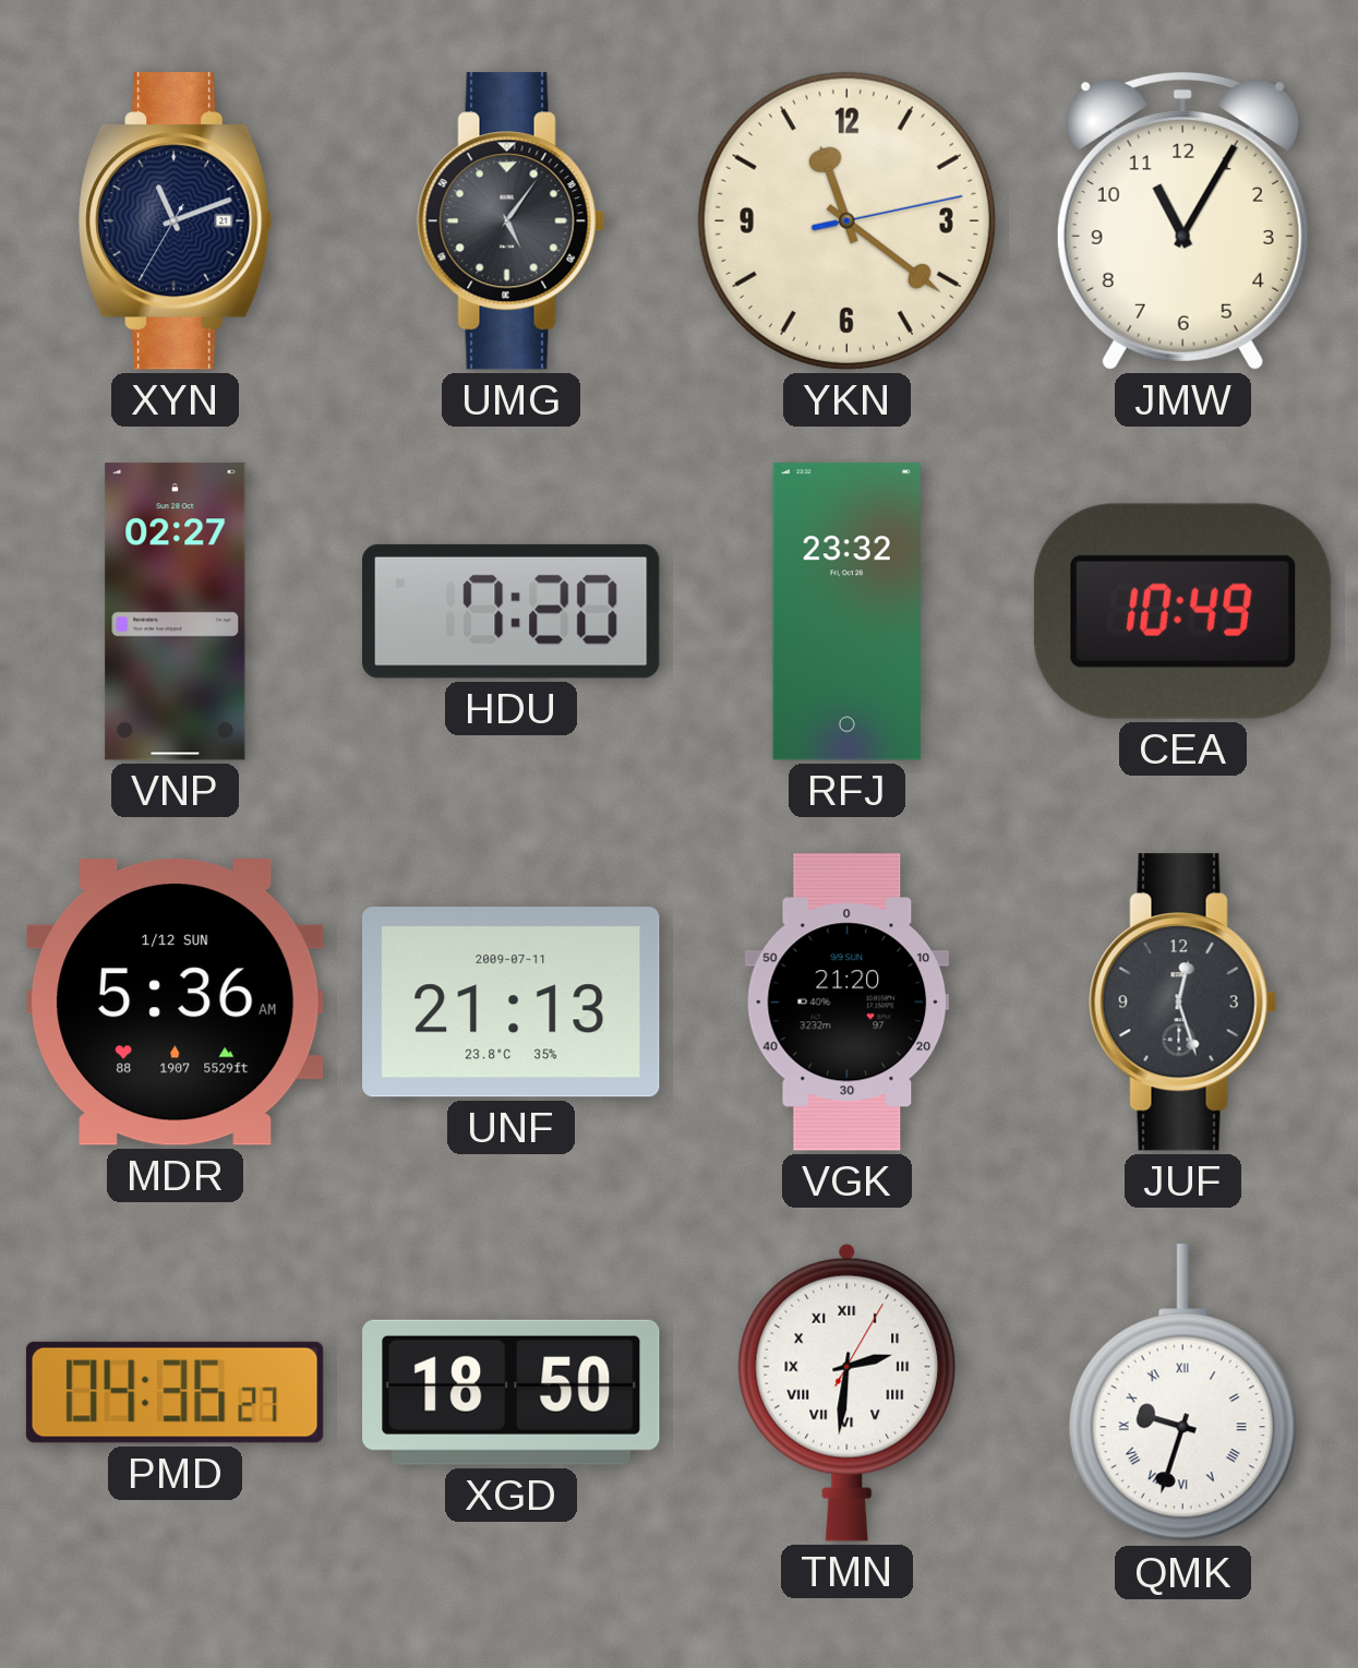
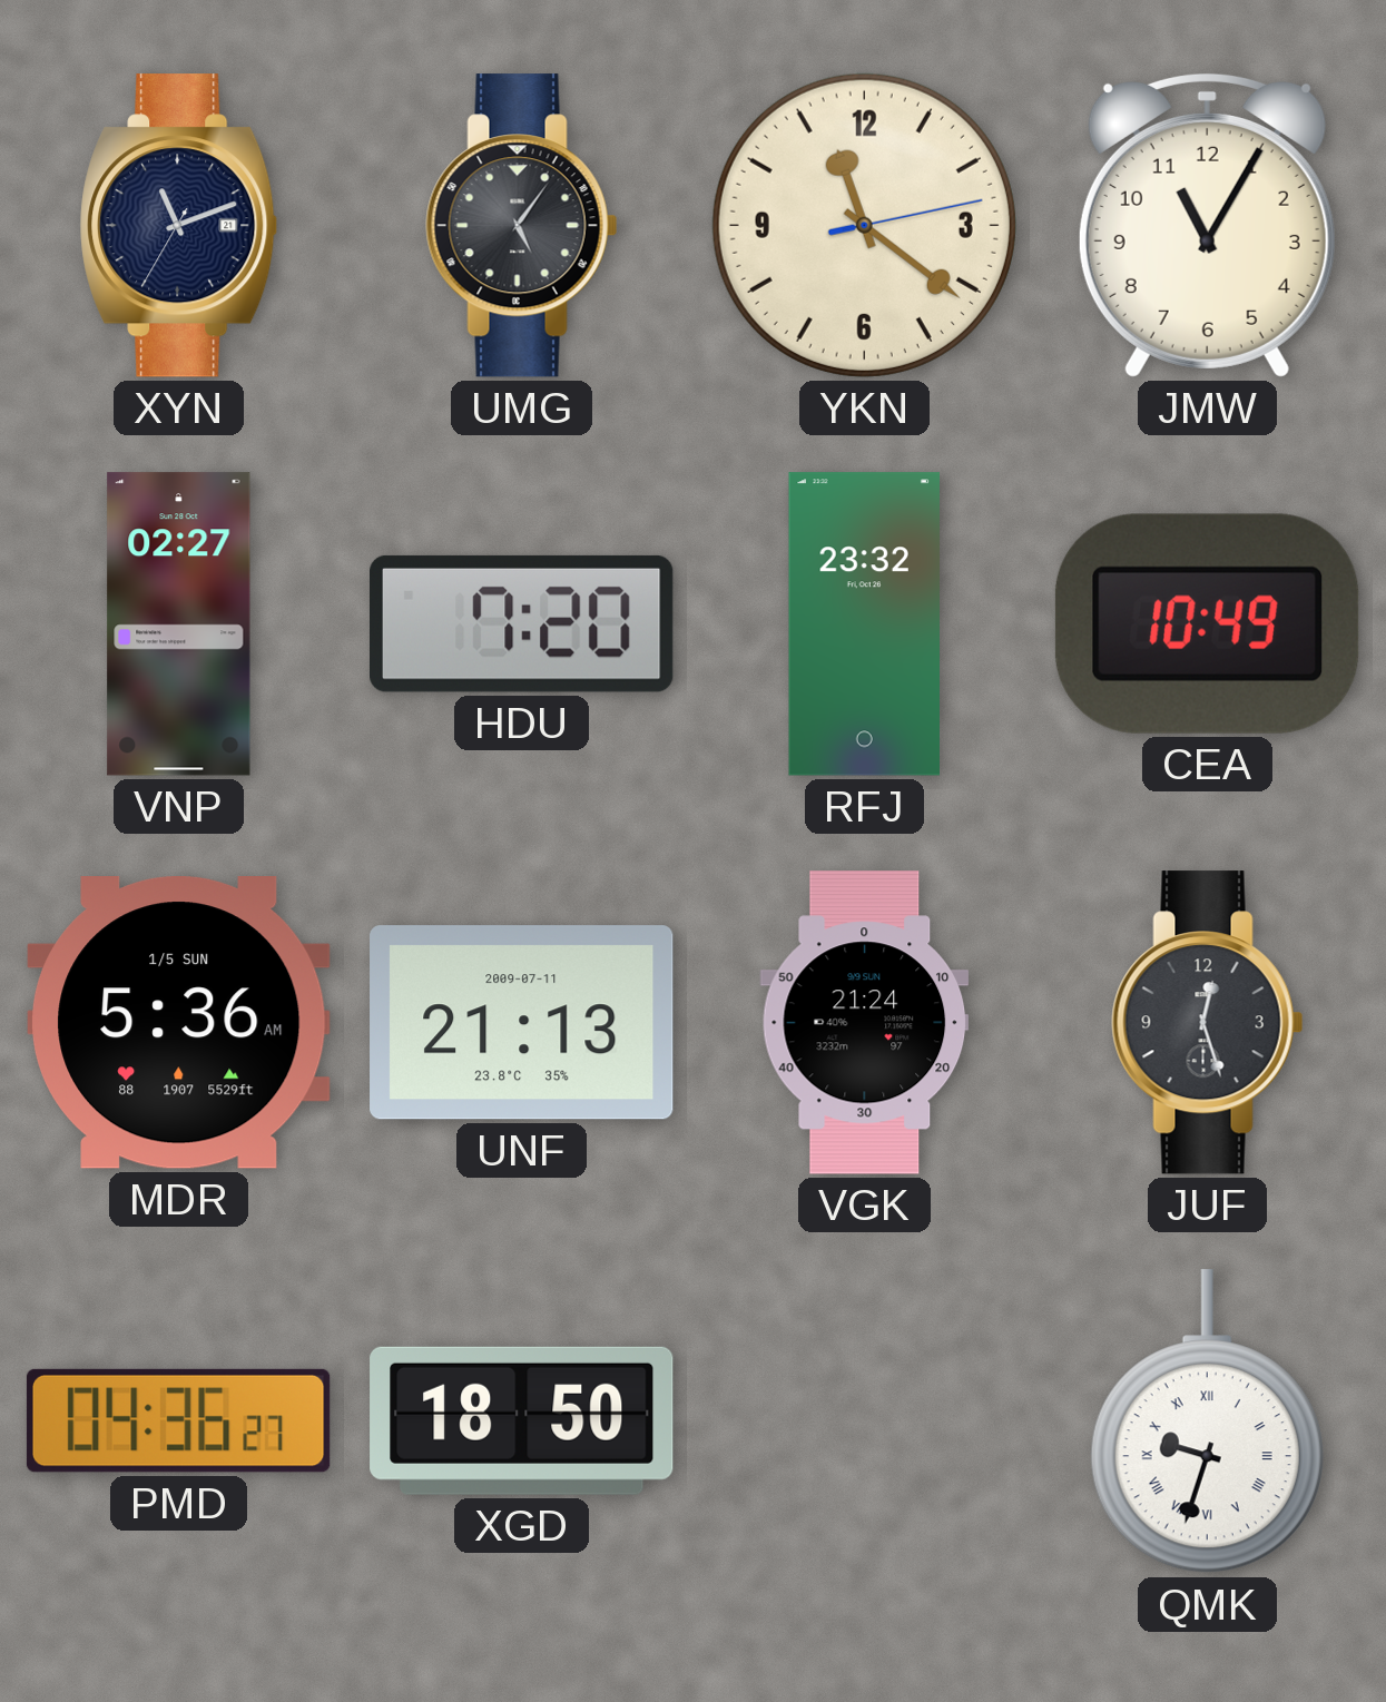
MDR date: 1/12 SUN -> 1/5 SUN (179, 1023)
VGK: 21:20 -> 21:24 (865, 1023)
TMN: 2:31 -> none (848, 1392)
